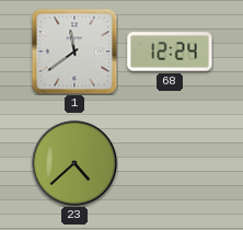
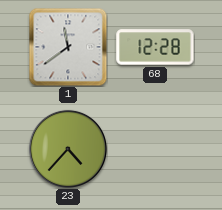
68: 12:24 -> 12:28 (155, 47)
23: 4:38 -> 4:37 (68, 149)
